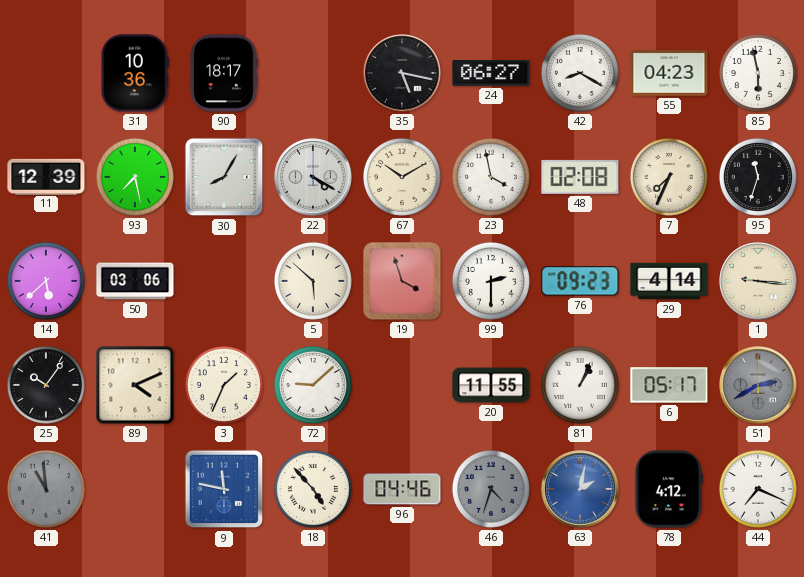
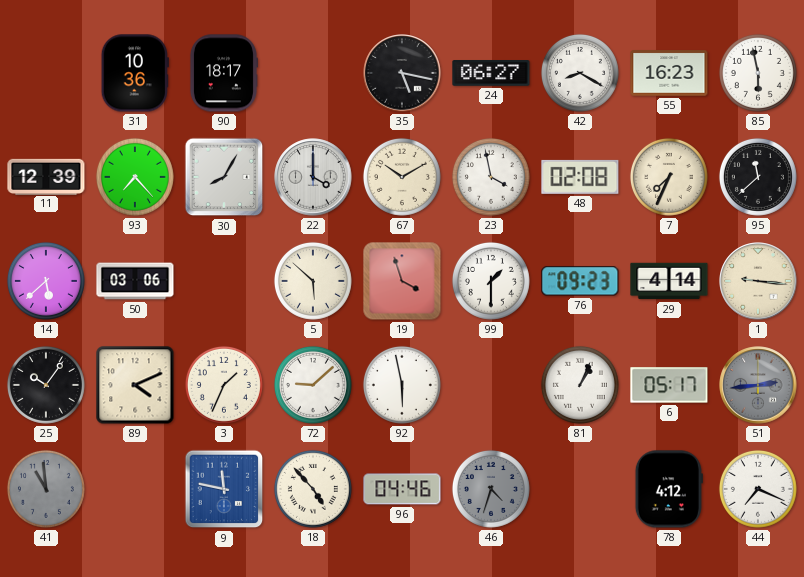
55: 04:23 -> 16:23 (669, 73)
93: 7:28 -> 7:23 (135, 177)
22: 4:20 -> 4:00 (313, 177)
95: 11:33 -> 11:38 (758, 177)
99: 2:30 -> 1:30 (491, 281)
92: none -> 5:58 (402, 385)
20: 11:55 -> none (491, 385)
51: 2:40 -> 2:44 (758, 385)
63: 2:02 -> none (580, 489)
